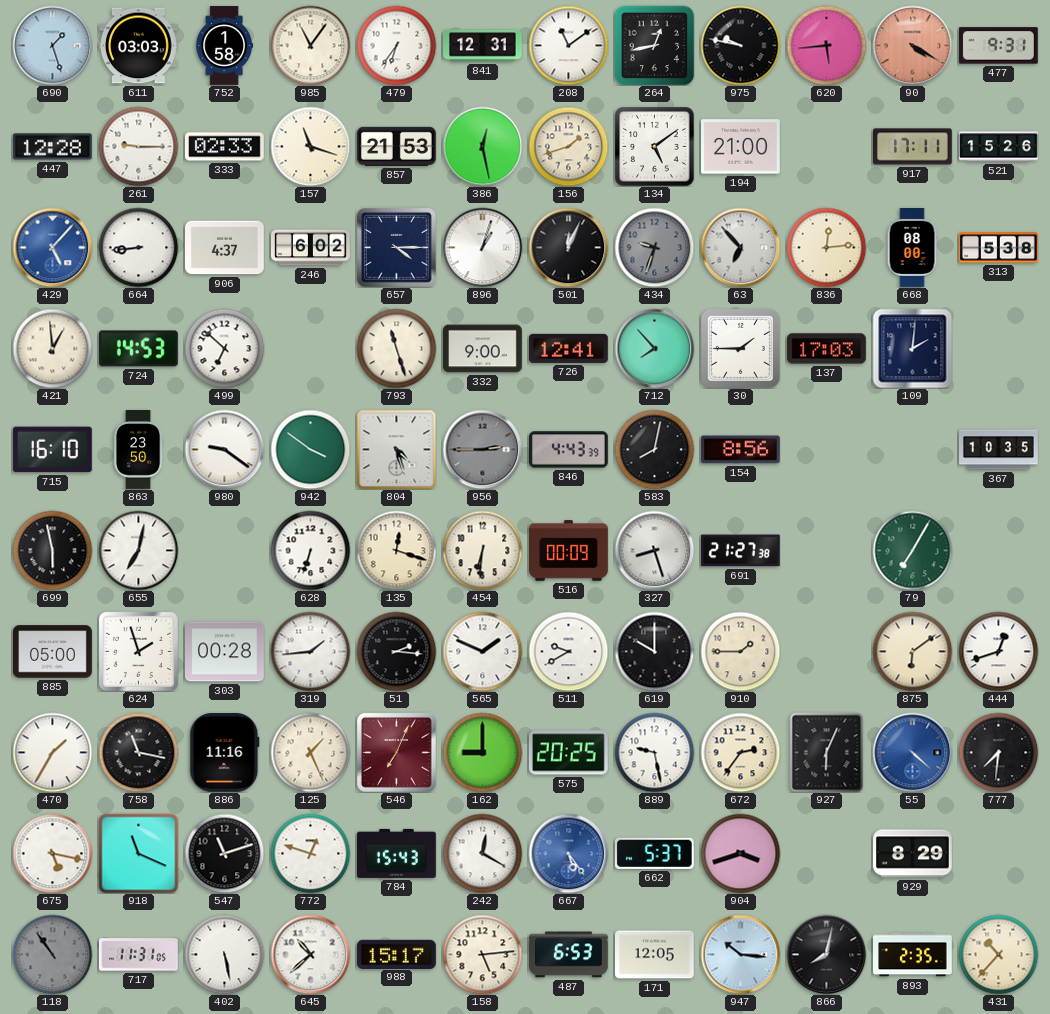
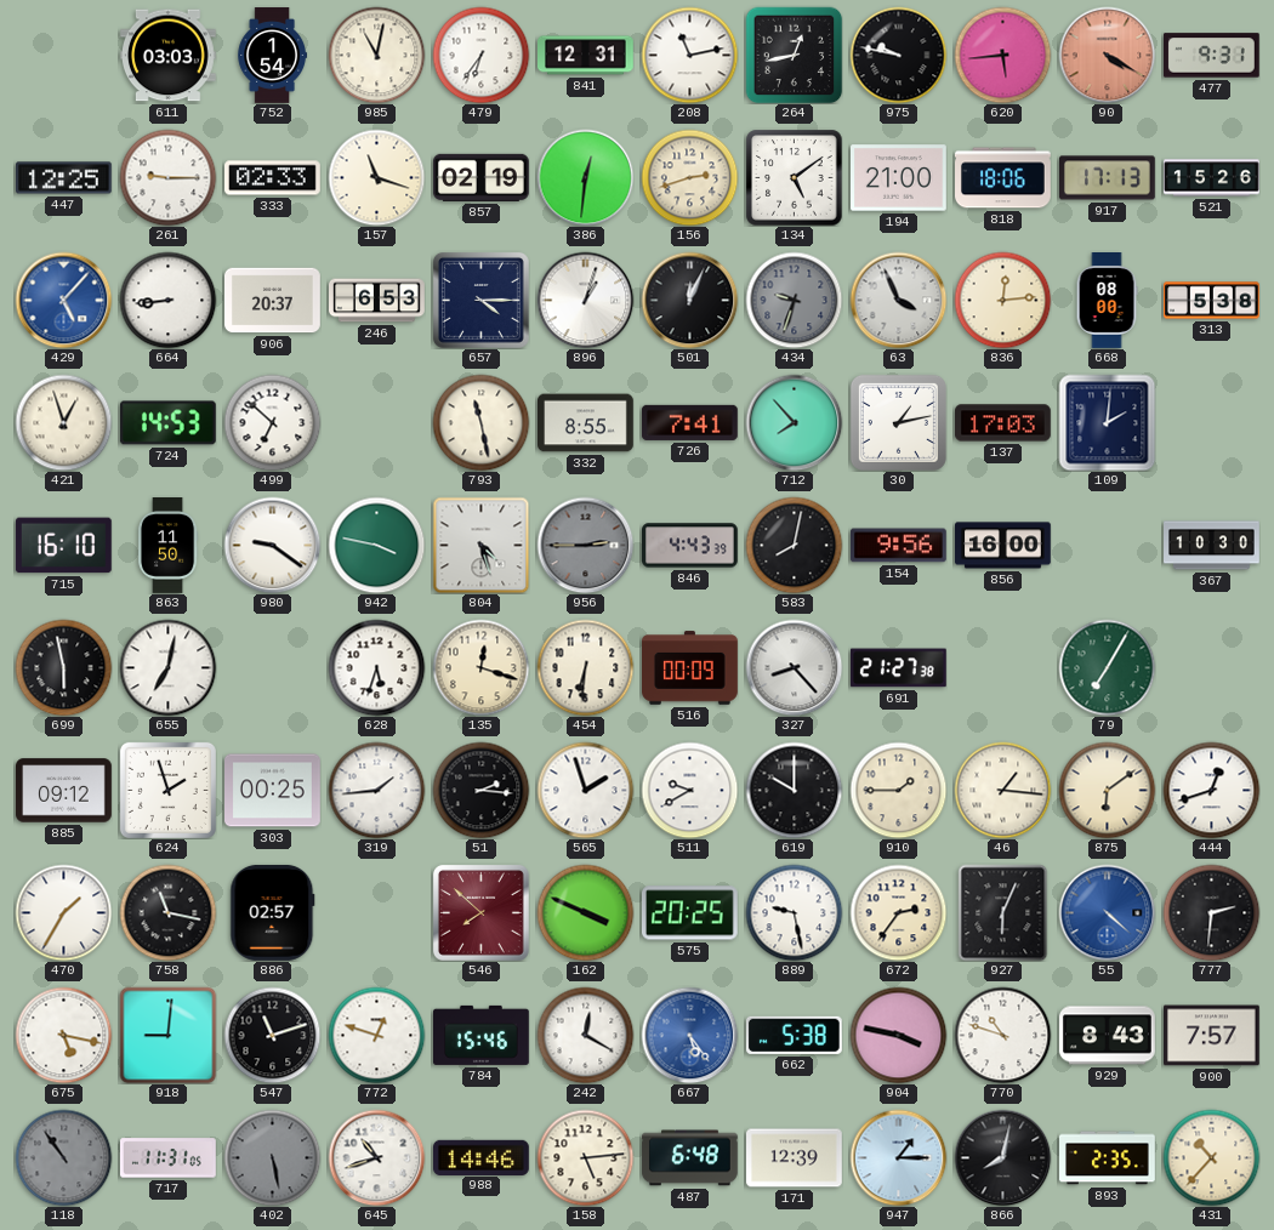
690: 1:27 -> none (52, 45)
752: 1:58 -> 1:54 (273, 56)
985: 11:06 -> 11:02 (376, 55)
208: 11:09 -> 11:13 (689, 55)
447: 12:28 -> 12:25 (64, 178)
857: 21:53 -> 02:19 (480, 177)
386: 12:28 -> 12:31 (585, 177)
156: 1:42 -> 2:42 (689, 177)
818: none -> 18:06 (1003, 178)
917: 17:11 -> 17:13 (1108, 178)
906: 4:37 -> 20:37 (273, 301)
246: 6:02 -> 6:53 (377, 301)
63: 6:53 -> 3:56 (898, 300)
421: 12:59 -> 12:57 (63, 422)
793: 11:27 -> 11:28 (480, 422)
332: 9:00 -> 8:55 (586, 423)
726: 12:41 -> 7:41 (689, 422)
30: 1:45 -> 1:13 (898, 422)
863: 23:50 -> 11:50 (167, 546)
942: 3:51 -> 3:47 (376, 545)
154: 8:56 -> 9:56 (898, 546)
856: none -> 16:00 (1003, 546)
367: 10:35 -> 10:30 (1212, 546)
628: 6:33 -> 5:33 (376, 667)
327: 8:27 -> 8:23 (794, 667)
885: 05:00 -> 09:12 (64, 791)
303: 00:28 -> 00:25 (273, 791)
565: 1:49 -> 1:57 (585, 790)
46: none -> 1:16 (1002, 790)
886: 11:16 -> 02:57 (273, 912)
125: 1:26 -> none (310, 752)
546: 7:04 -> 7:52 (482, 913)
162: 9:00 -> 3:49 (585, 912)
777: 7:31 -> 2:31 (1211, 912)
918: 11:19 -> 9:01 (167, 1035)
784: 15:43 -> 15:46 (482, 1035)
662: 5:37 -> 5:38 (794, 1035)
904: 3:42 -> 3:47 (898, 1035)
770: none -> 10:48 (1002, 1035)
929: 8:29 -> 8:43 (1108, 1036)
900: none -> 7:57 (1212, 1036)
402 dial: white -> grey (272, 1157)
645: 10:38 -> 10:42 (376, 1157)
988: 15:17 -> 14:46 (482, 1157)
487: 6:53 -> 6:48 (690, 1158)
171: 12:05 -> 12:39 (795, 1158)
947: 10:16 -> 1:15 (898, 1157)
